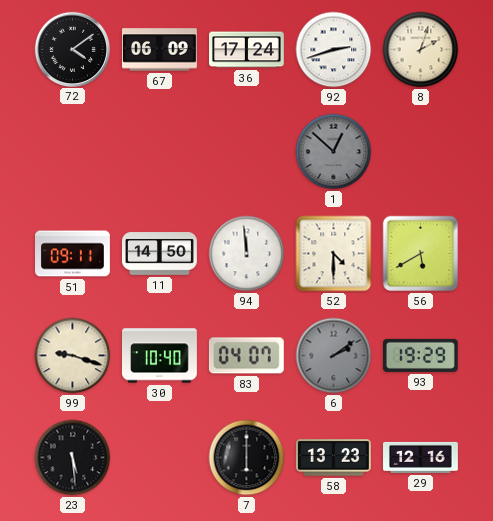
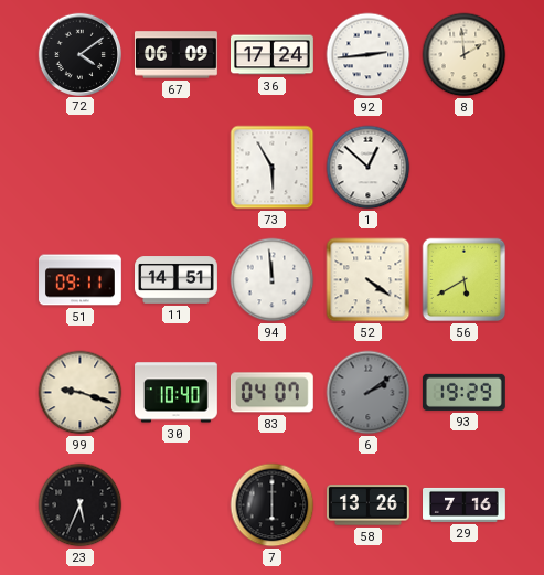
92: 2:42 -> 2:44 (369, 55)
8: 2:03 -> 1:59 (465, 55)
73: none -> 5:55 (273, 168)
1 dial: grey -> white (369, 168)
11: 14:50 -> 14:51 (177, 280)
52: 4:30 -> 4:21 (369, 280)
23: 5:29 -> 5:34 (81, 505)
58: 13:23 -> 13:26 (367, 505)
29: 12:16 -> 7:16 (465, 504)
